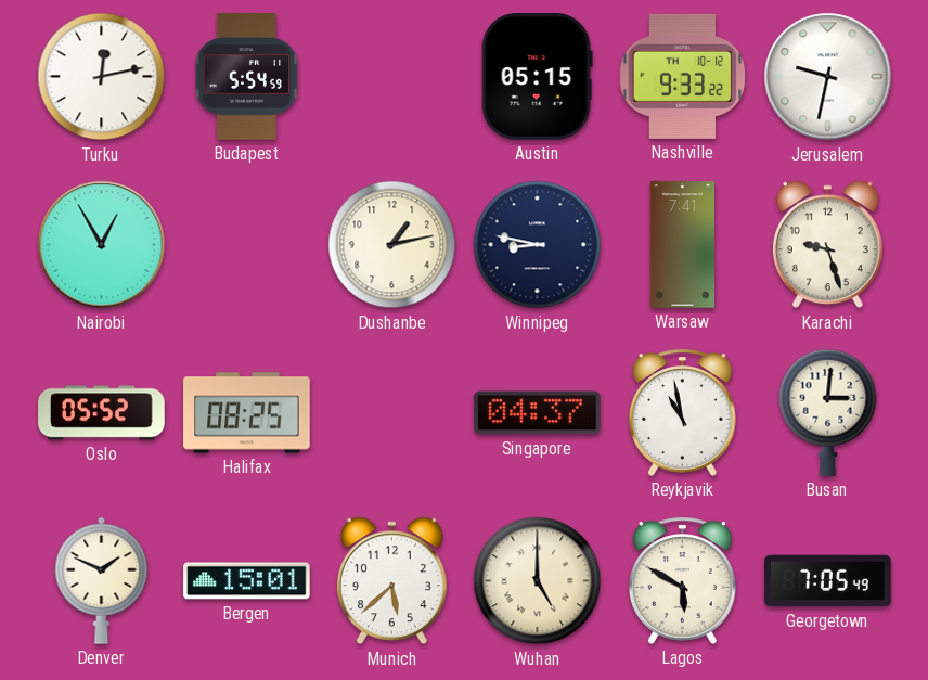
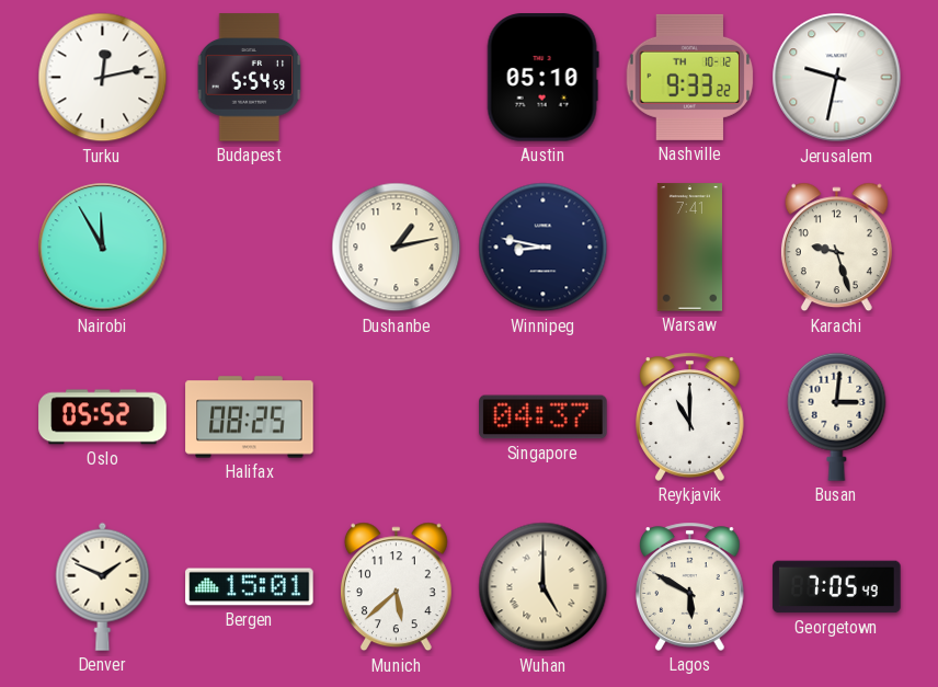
Austin: 05:15 -> 05:10 (542, 78)
Nairobi: 12:55 -> 11:55 (103, 248)
Reykjavik: 10:58 -> 11:00 (690, 416)
